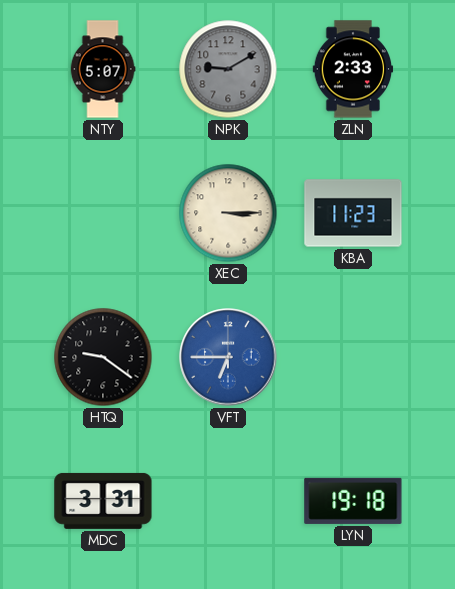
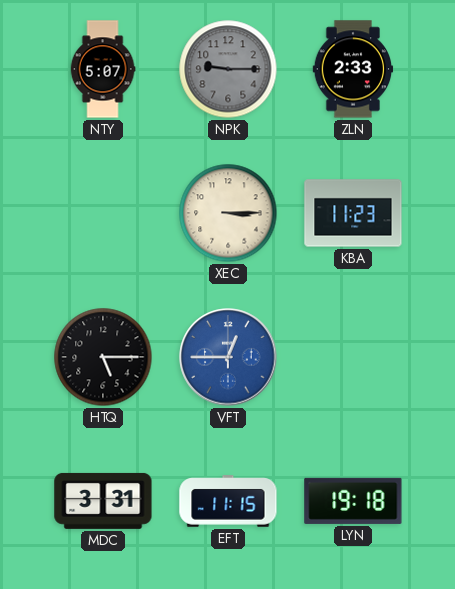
NPK: 9:10 -> 9:15 (228, 69)
HTQ: 9:21 -> 5:15 (103, 357)
VFT: 6:45 -> 12:45 (228, 357)
EFT: none -> 11:15 (228, 501)
